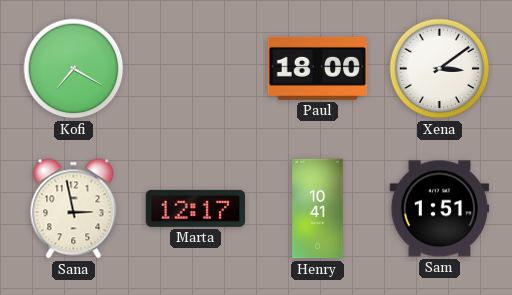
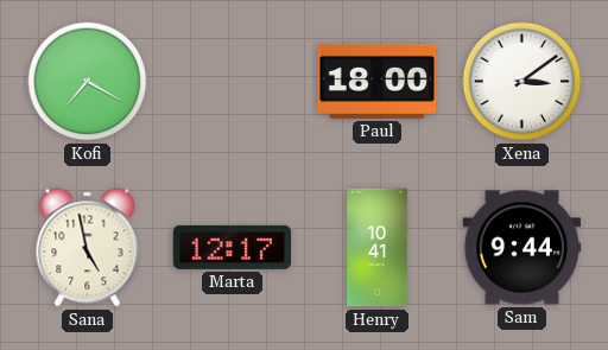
Sana: 2:58 -> 4:58 (88, 248)
Sam: 1:51 -> 9:44 (522, 248)
